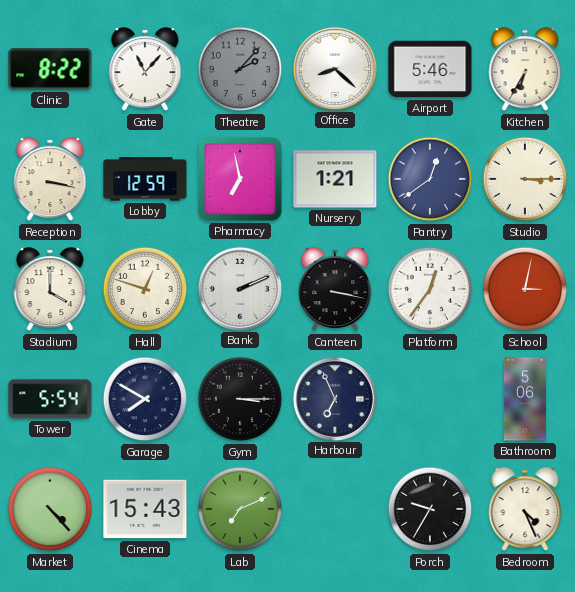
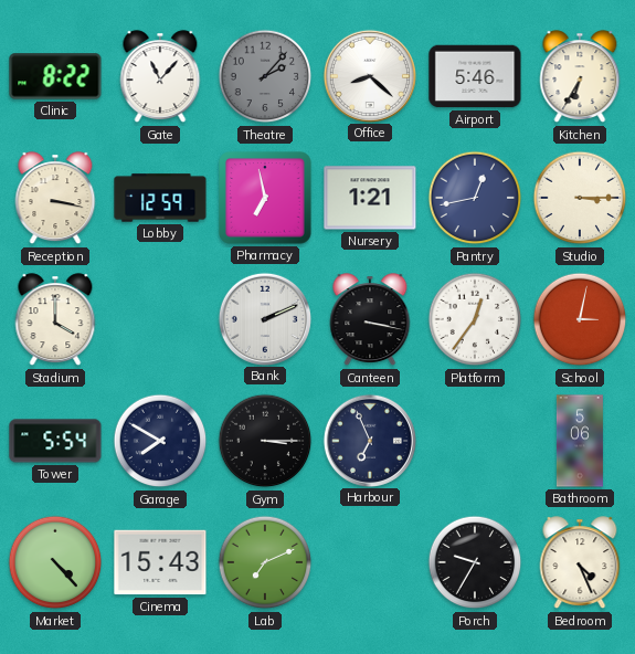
Pantry: 12:39 -> 12:43 (475, 198)
Hall: 12:48 -> none (145, 289)
